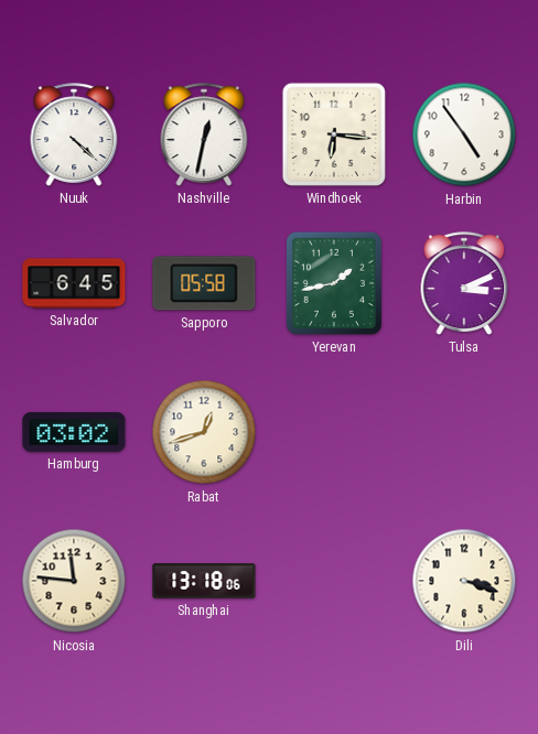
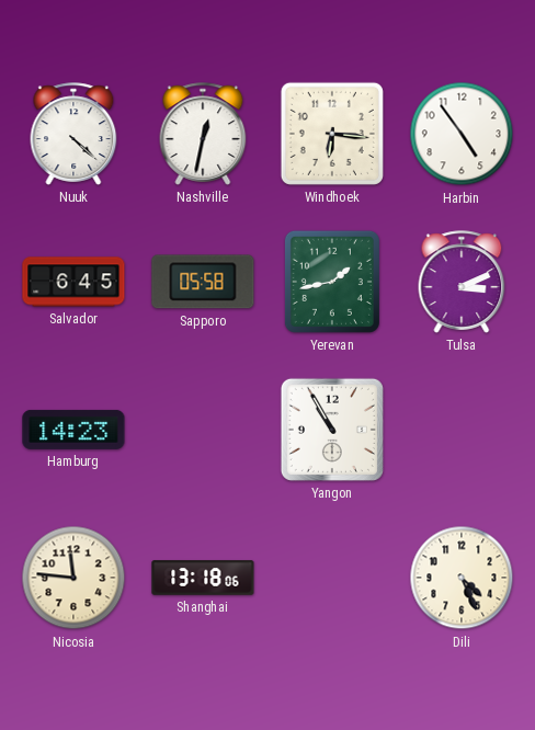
Hamburg: 03:02 -> 14:23 (73, 430)
Rabat: 12:42 -> none (204, 432)
Yangon: none -> 10:55 (332, 430)
Dili: 3:18 -> 4:26 (462, 578)
